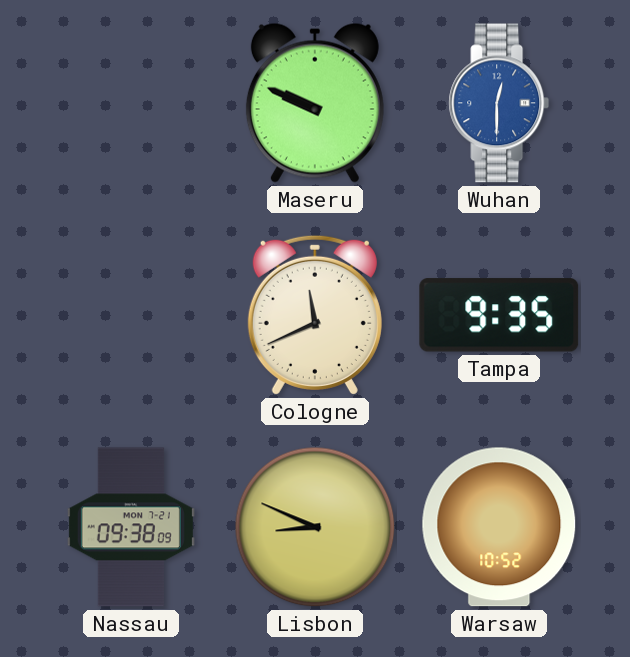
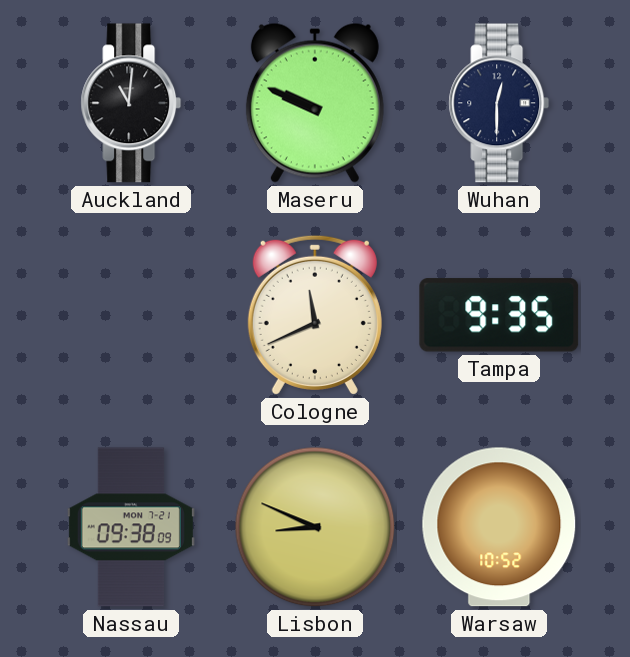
Auckland: none -> 11:01 (131, 103)
Wuhan dial: blue -> navy (499, 103)
